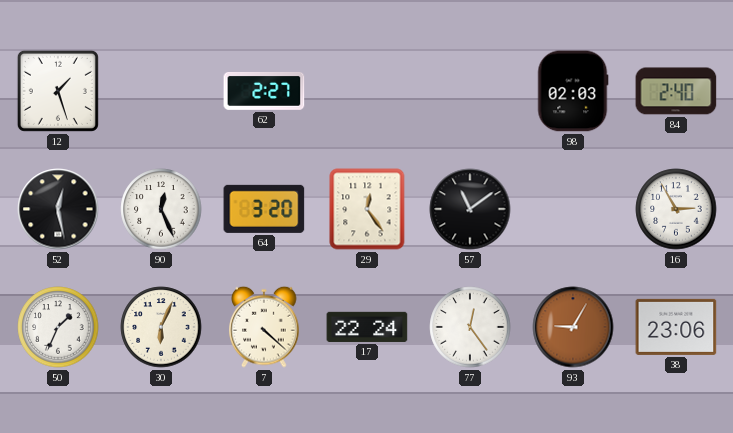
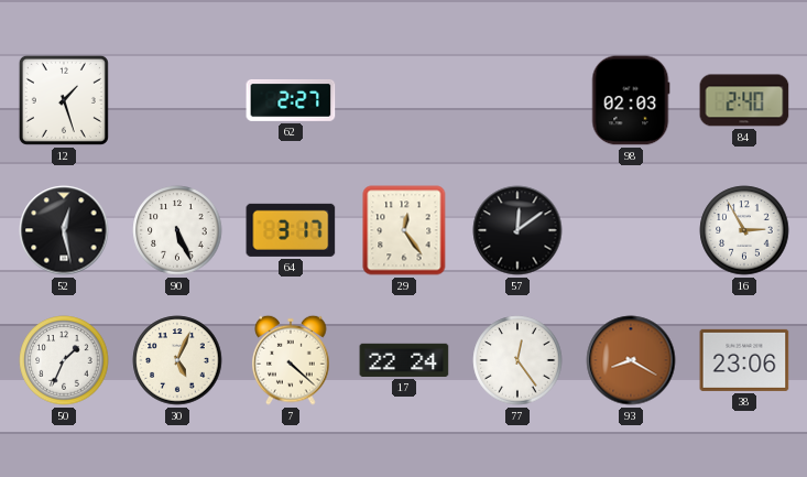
90: 12:26 -> 5:26 (177, 230)
64: 3:20 -> 3:17 (291, 230)
57: 11:09 -> 12:09 (517, 230)
30: 6:04 -> 5:04 (177, 360)
93: 9:05 -> 8:20 (631, 360)
